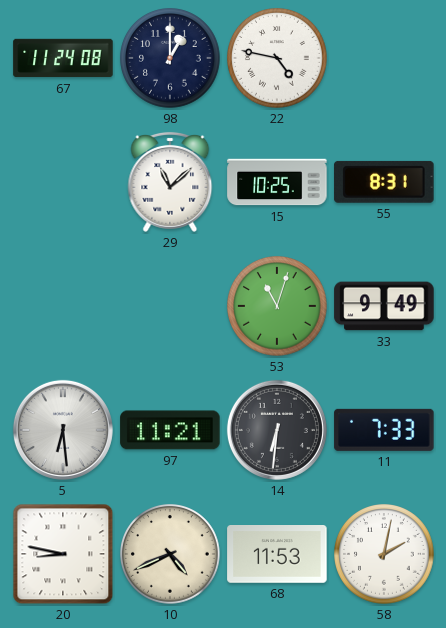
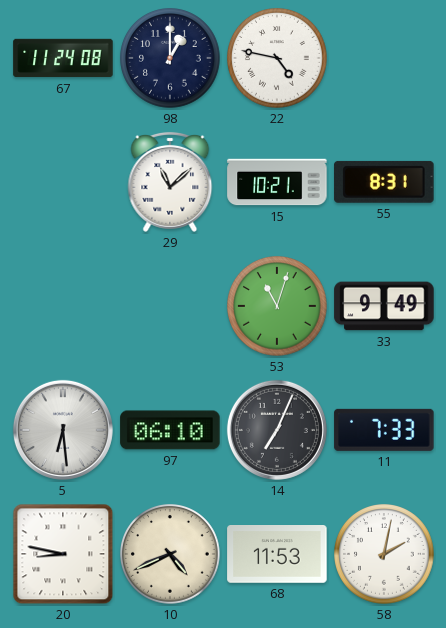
15: 10:25 -> 10:21 (277, 182)
97: 11:21 -> 06:10 (170, 430)
14: 6:31 -> 7:04 (277, 430)
